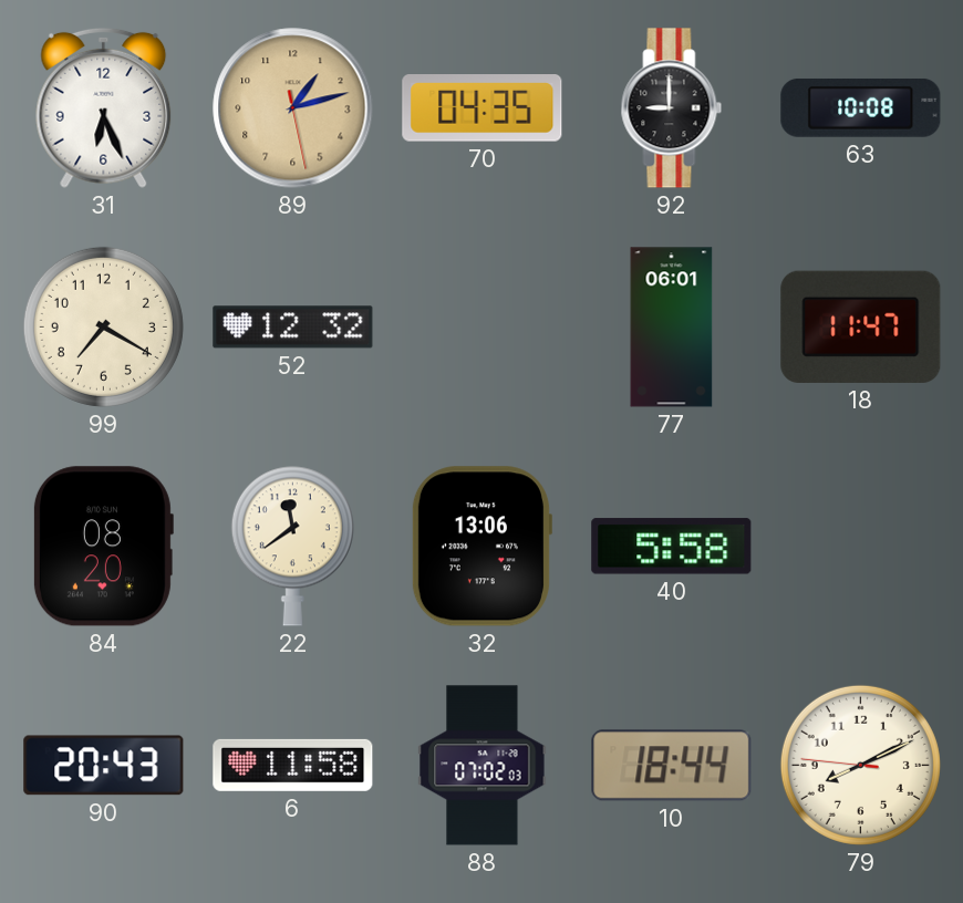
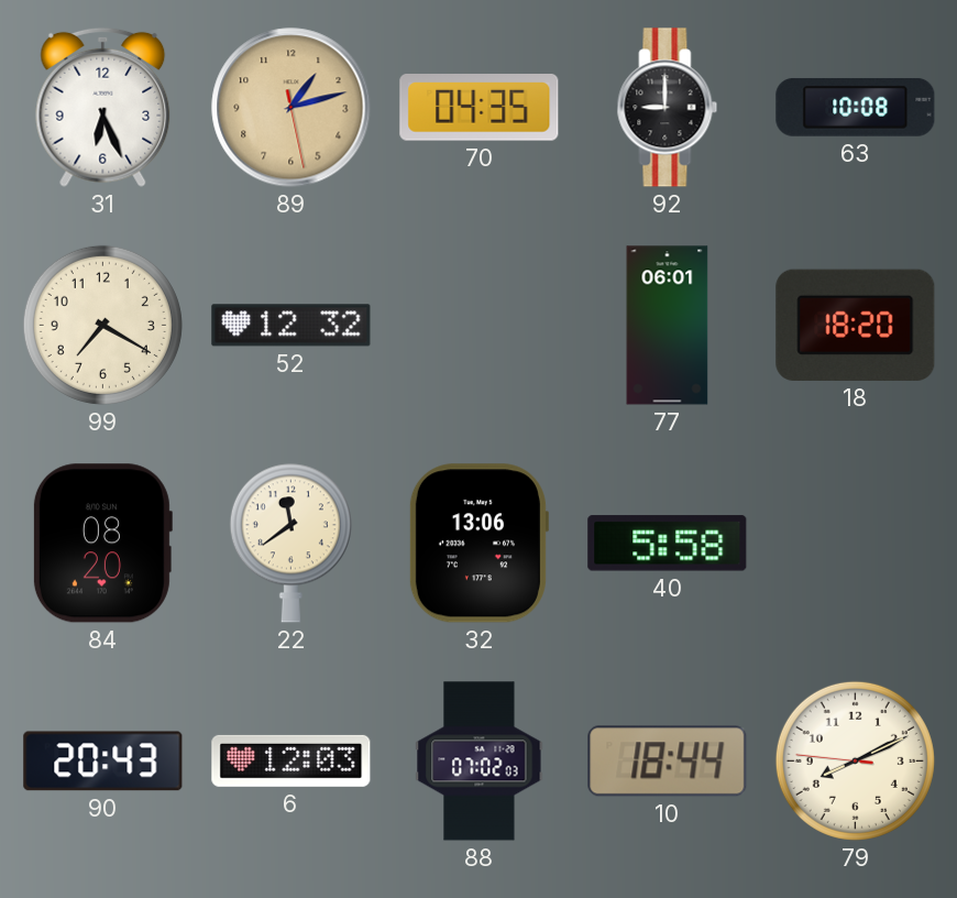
18: 11:47 -> 18:20 (856, 325)
6: 11:58 -> 12:03 (291, 760)
